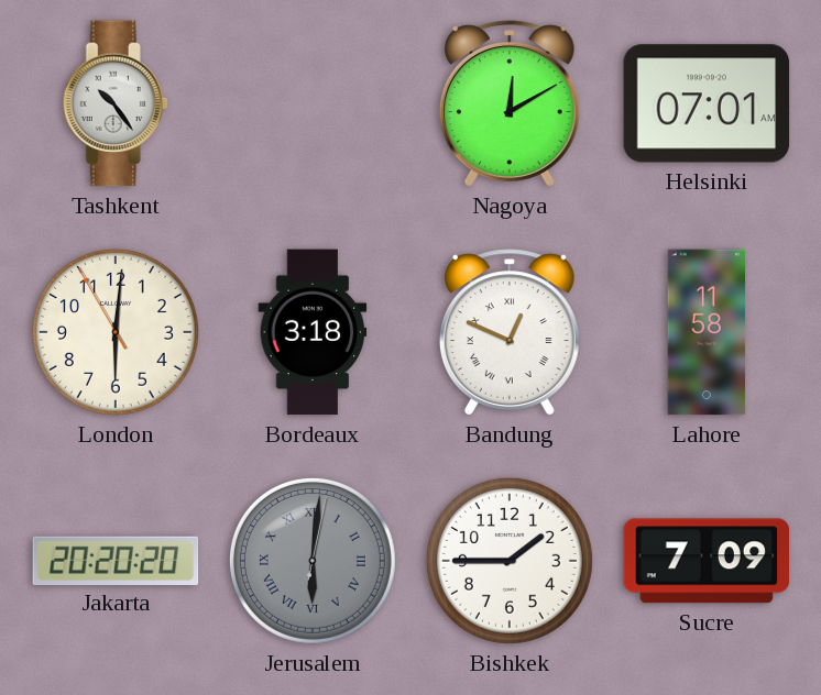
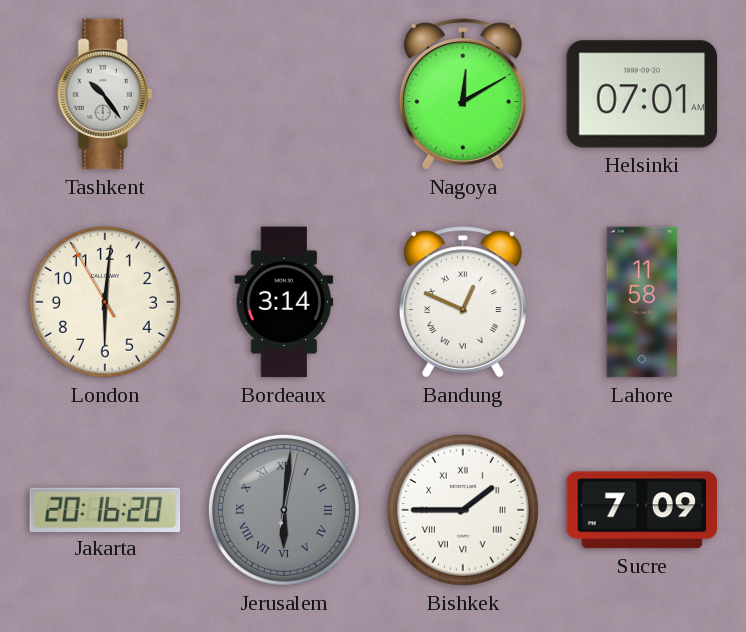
Bordeaux: 3:18 -> 3:14 (284, 302)
Jakarta: 20:20 -> 20:16 (105, 509)
Bishkek numerals: Arabic -> Roman (463, 510)
